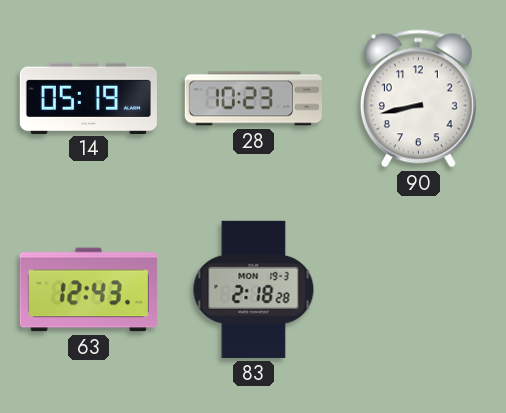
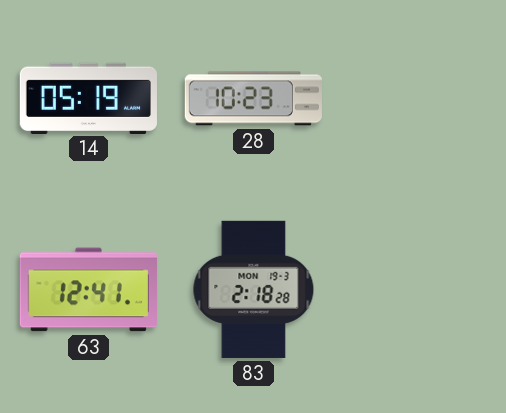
90: 8:43 -> none (418, 99)
63: 12:43 -> 12:41 (88, 290)
